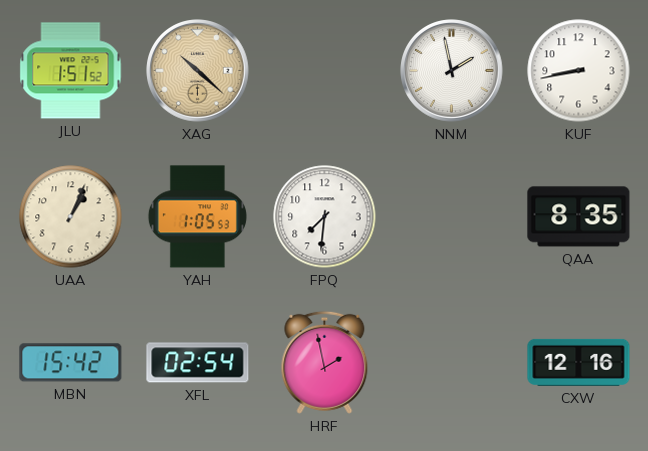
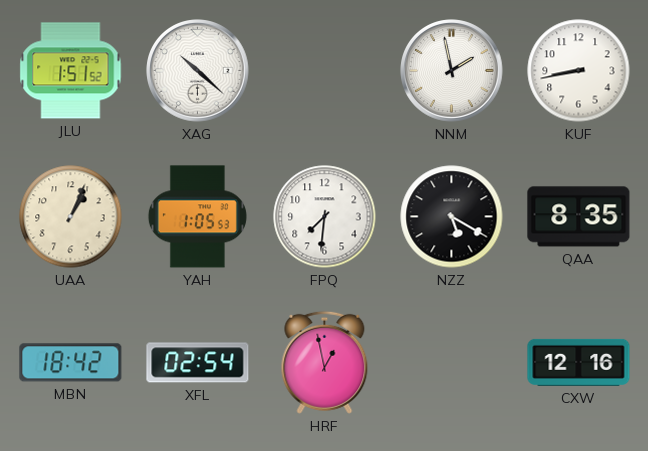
XAG dial: champagne -> white (198, 71)
NZZ: none -> 5:20 (452, 217)
MBN: 15:42 -> 18:42 (71, 363)
HRF: 1:58 -> 12:58 (325, 362)
